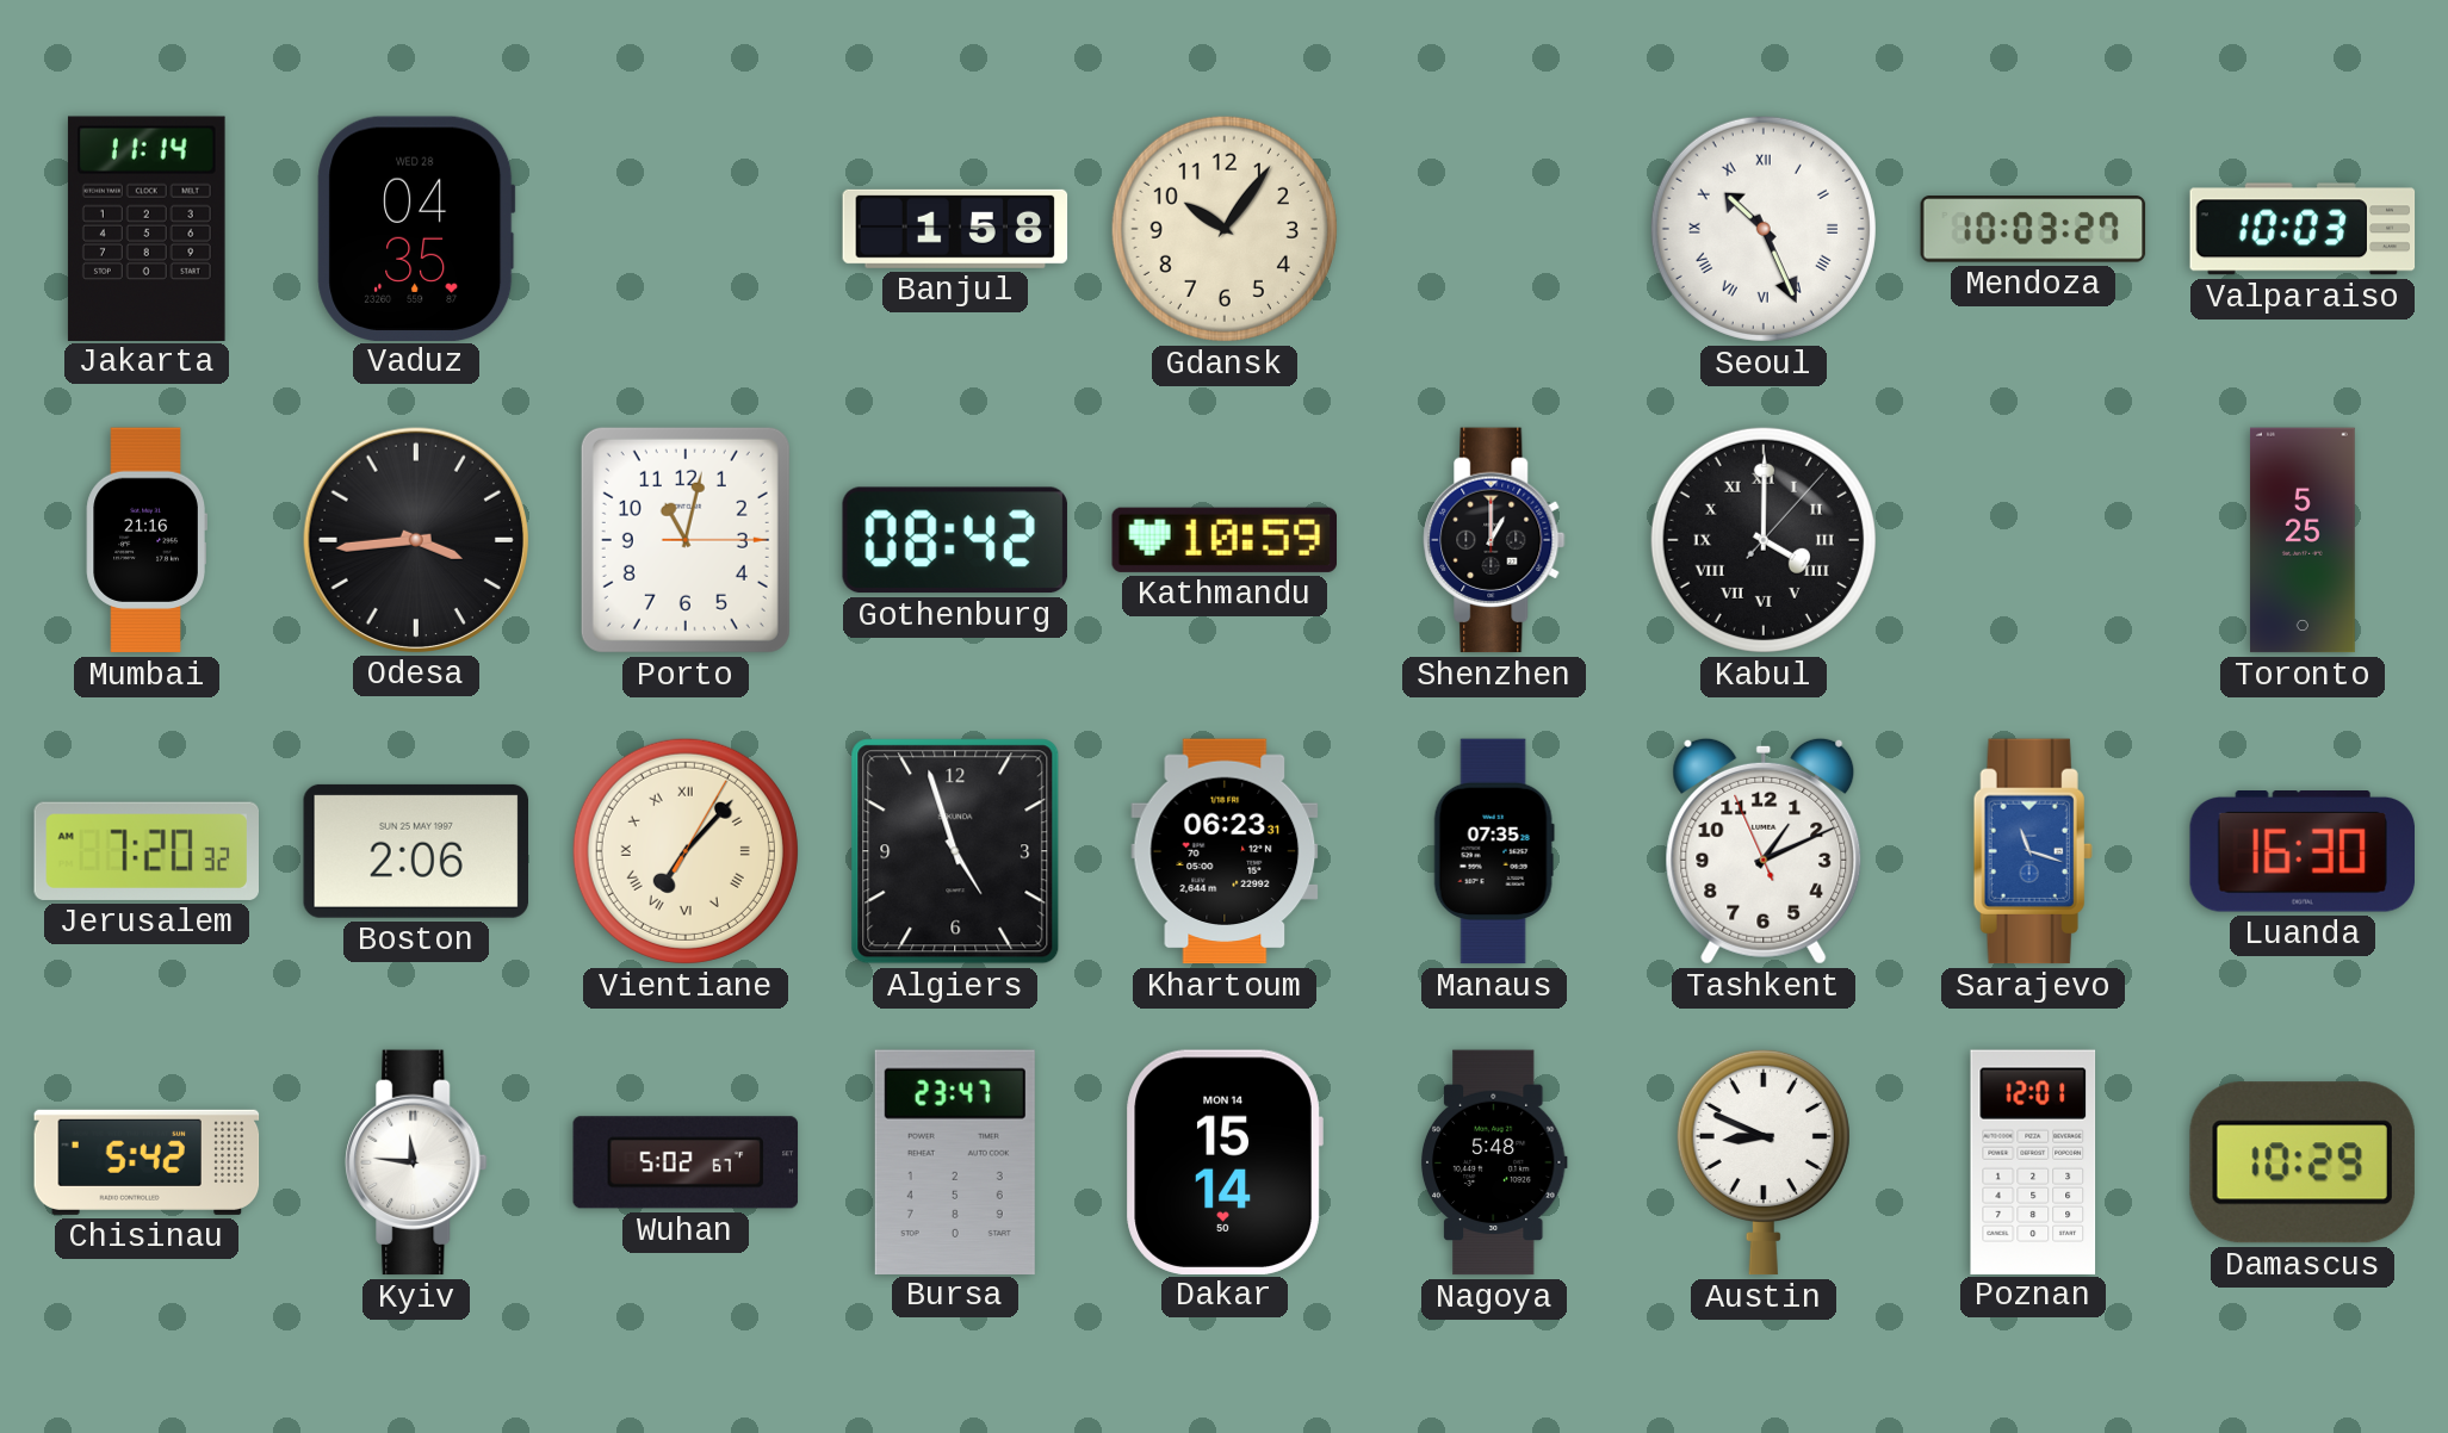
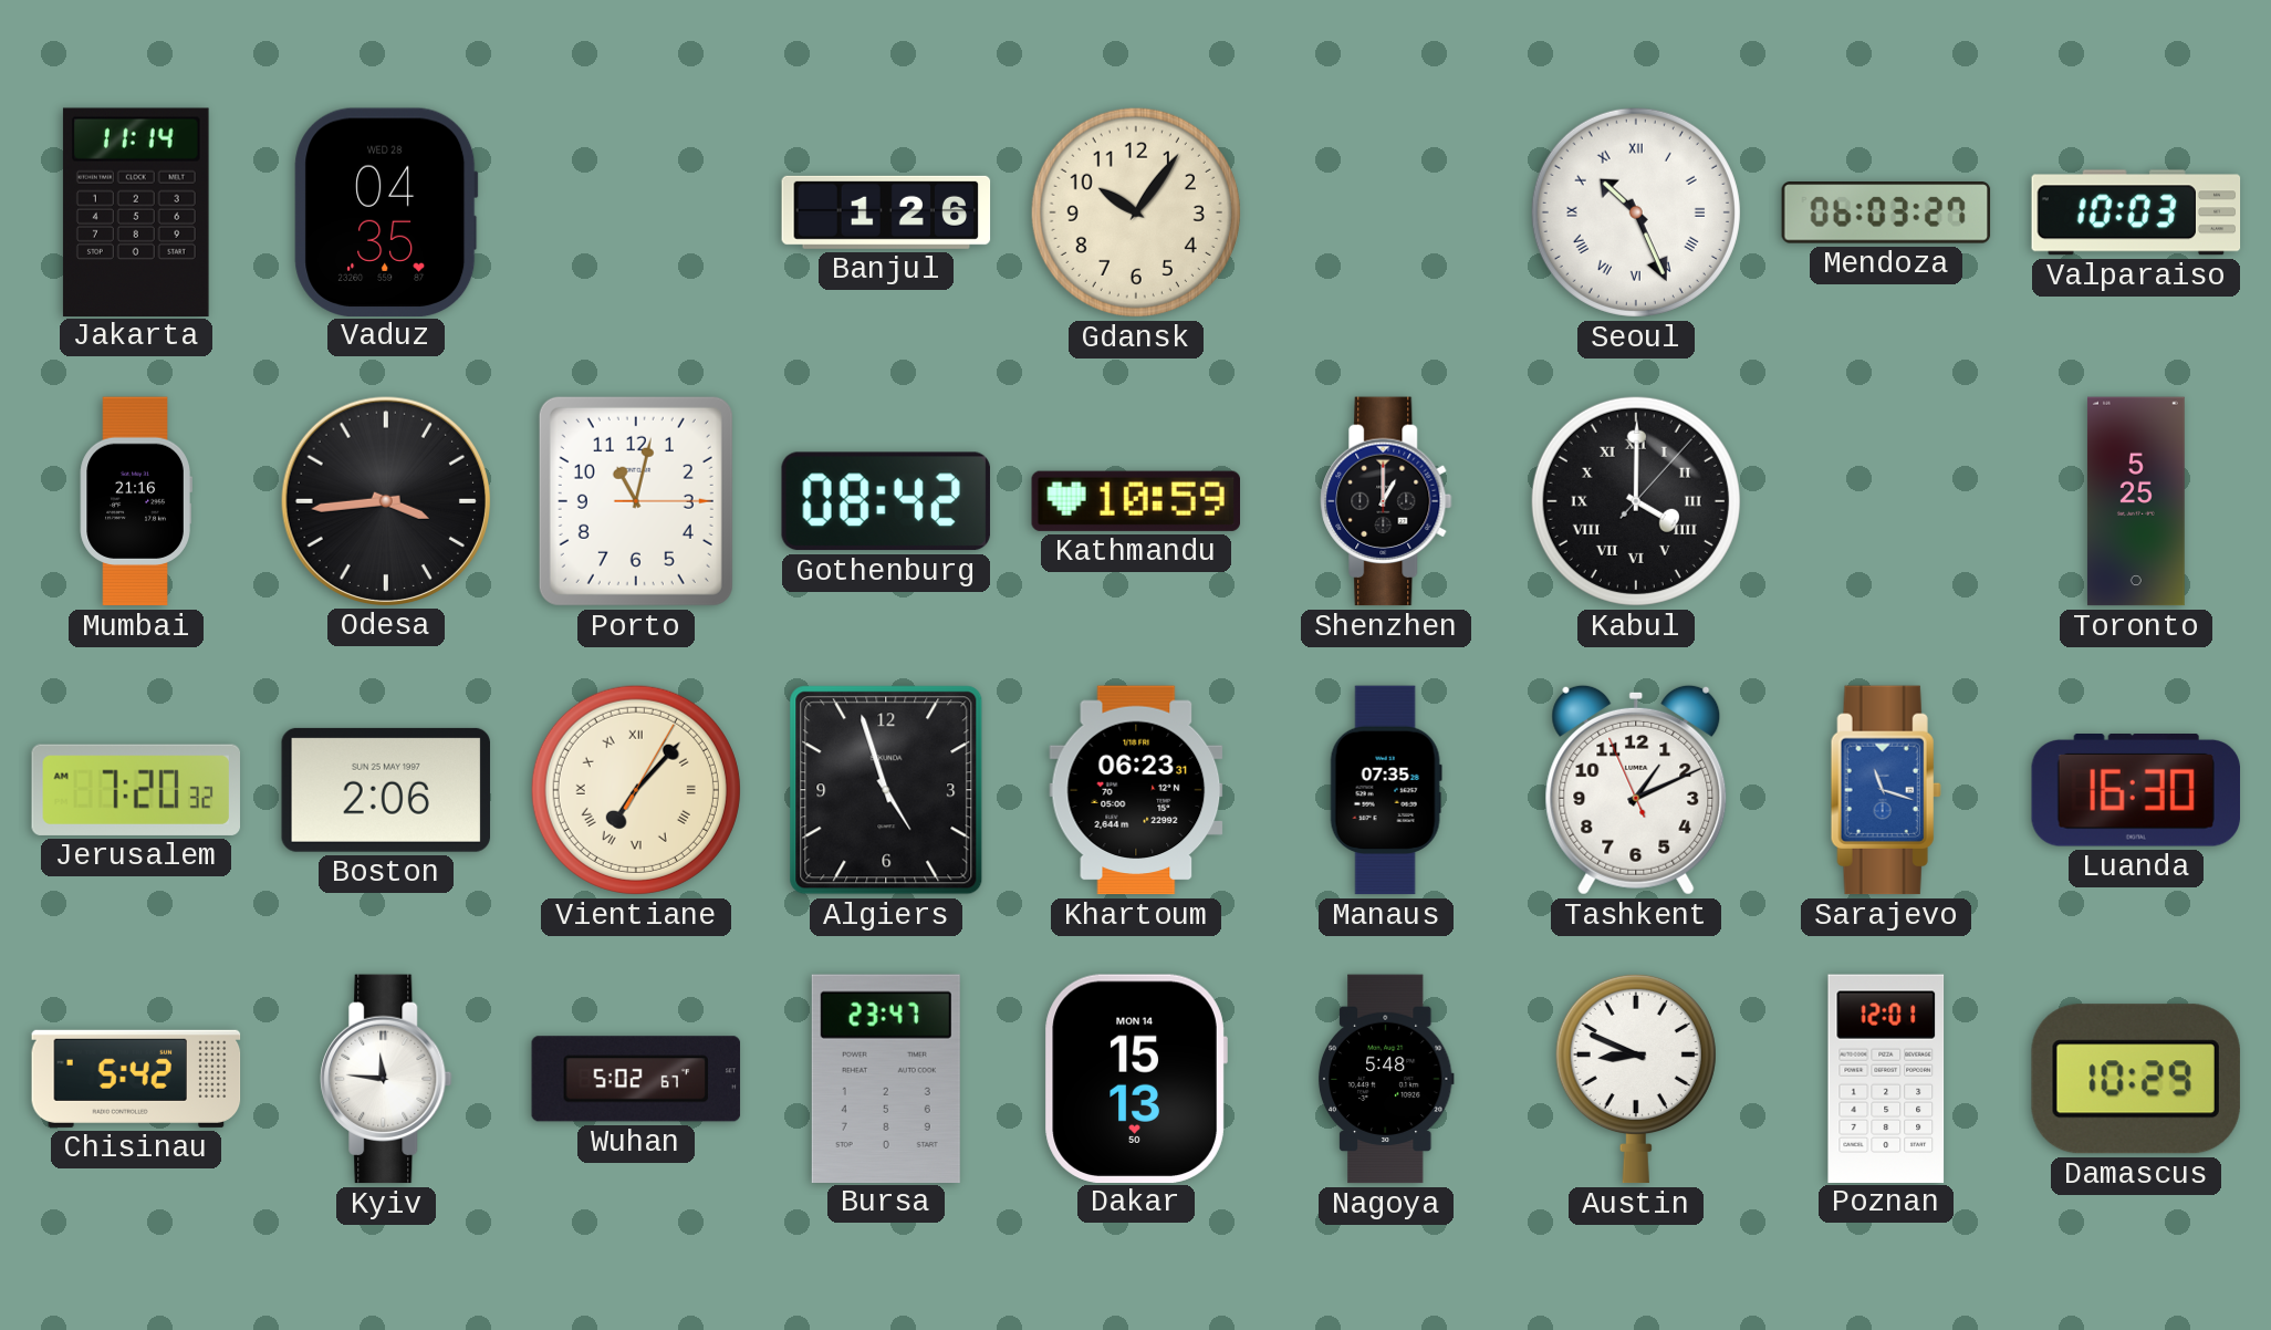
Banjul: 1:58 -> 1:26 (886, 212)
Mendoza: 10:03 -> 06:03 (1886, 212)
Dakar: 15:14 -> 15:13 (1136, 1078)
